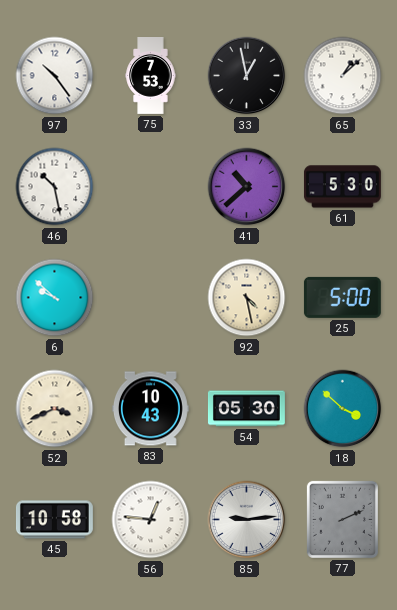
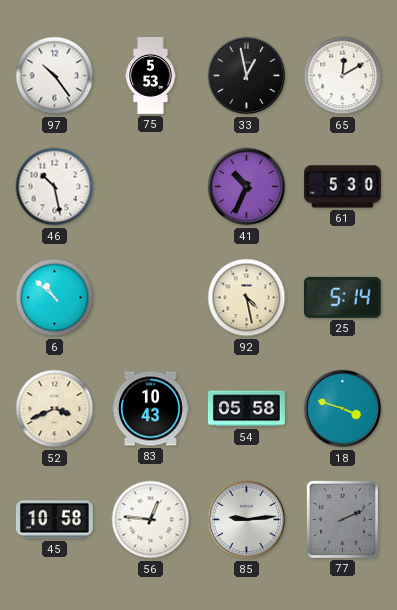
75: 7:53 -> 5:53 (151, 76)
65: 1:08 -> 12:10 (343, 76)
41: 10:38 -> 10:34 (247, 187)
6: 9:52 -> 10:52 (55, 298)
25: 5:00 -> 5:14 (342, 297)
54: 05:30 -> 05:58 (246, 409)
18: 3:52 -> 3:48 (343, 409)
